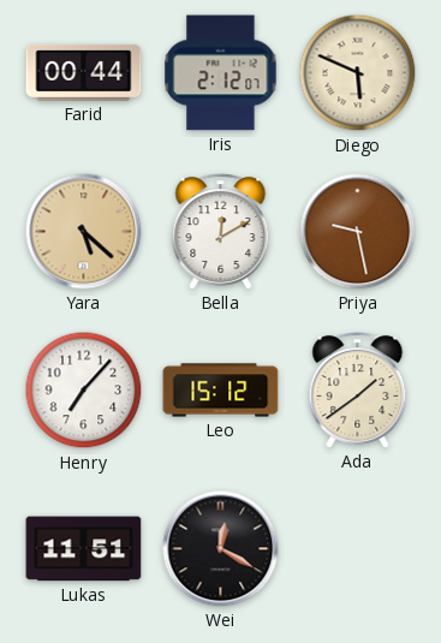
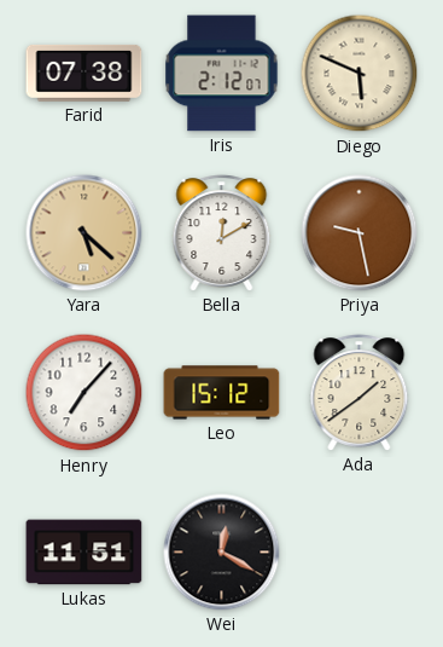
Farid: 00:44 -> 07:38 (84, 73)
